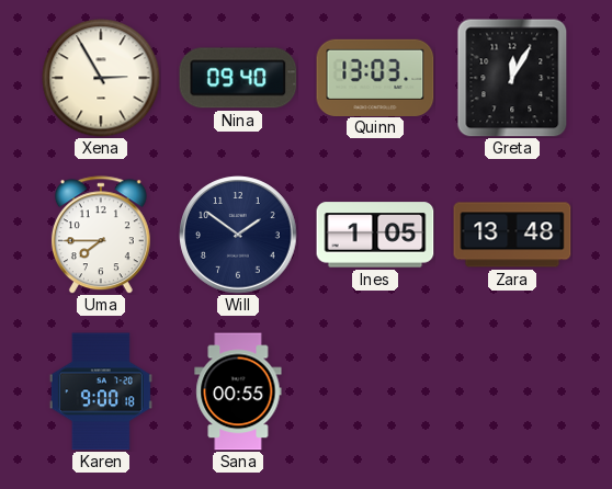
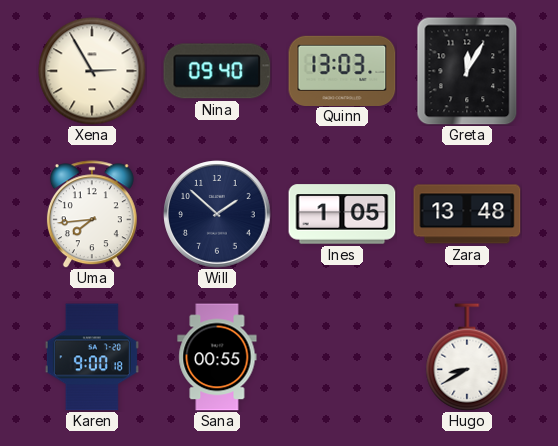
Uma: 7:45 -> 7:44 (92, 214)
Will: 1:51 -> 1:52 (217, 214)
Hugo: none -> 8:40 (467, 357)
